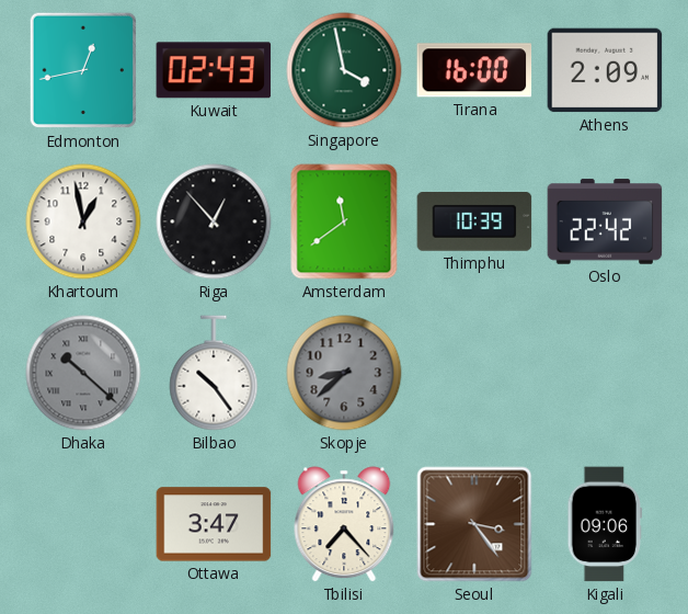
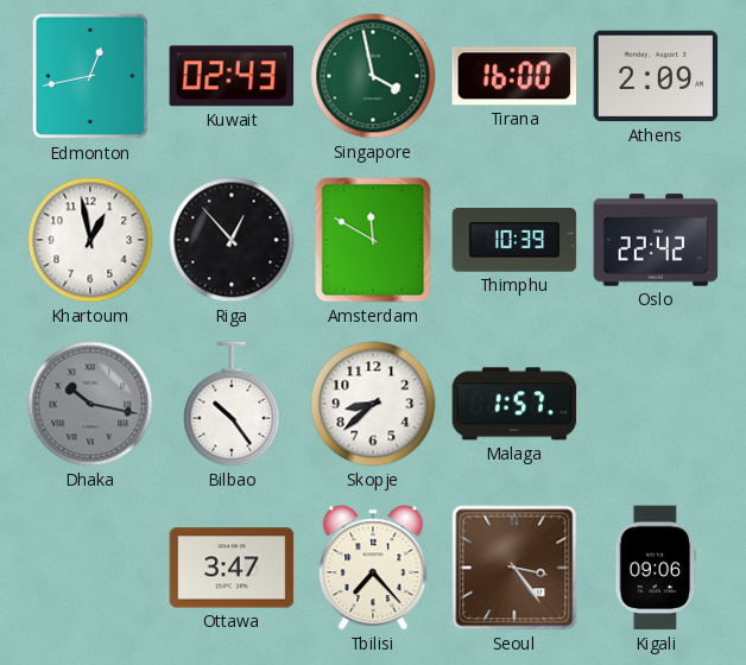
Amsterdam: 11:39 -> 11:50 (373, 240)
Dhaka: 10:22 -> 10:17 (90, 404)
Skopje dial: grey -> white (373, 404)
Malaga: none -> 1:57 (514, 404)
